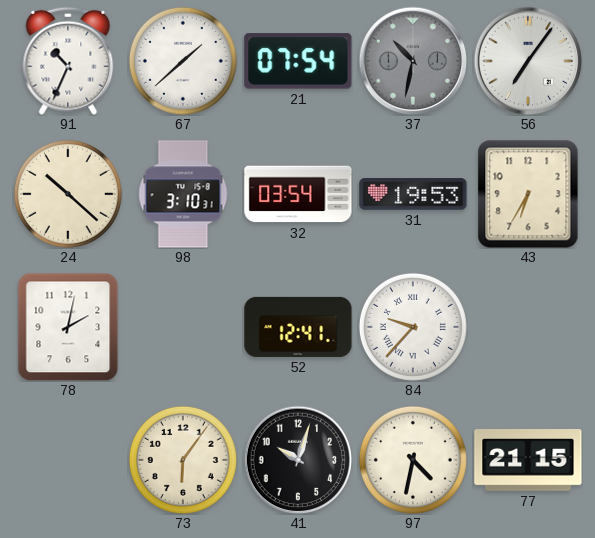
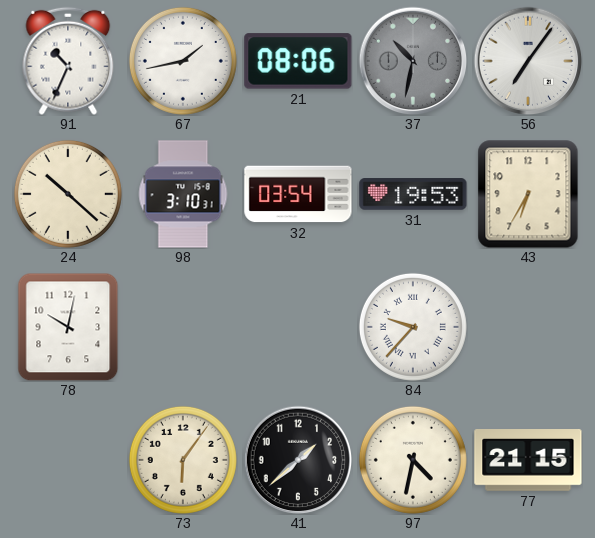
67: 1:38 -> 1:43 (183, 61)
21: 07:54 -> 08:06 (298, 61)
78: 2:02 -> 10:02 (68, 327)
52: 12:41 -> none (298, 327)
41: 10:03 -> 1:38 (298, 460)
